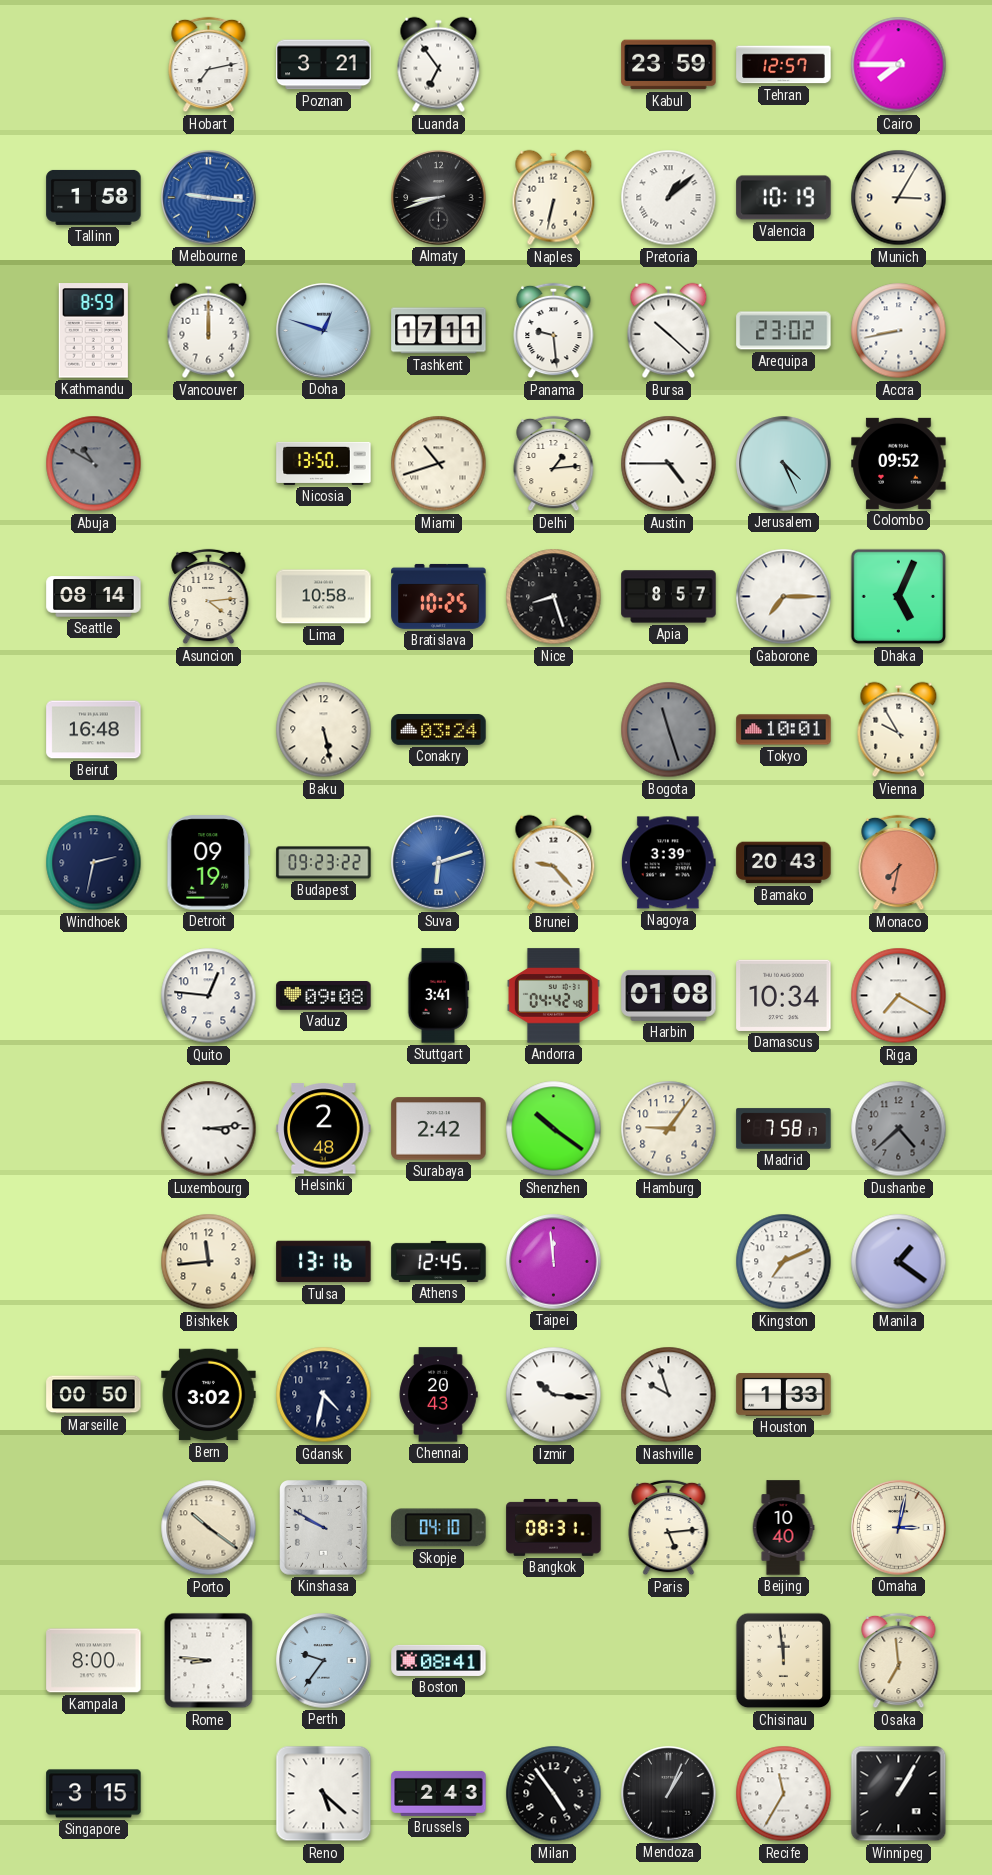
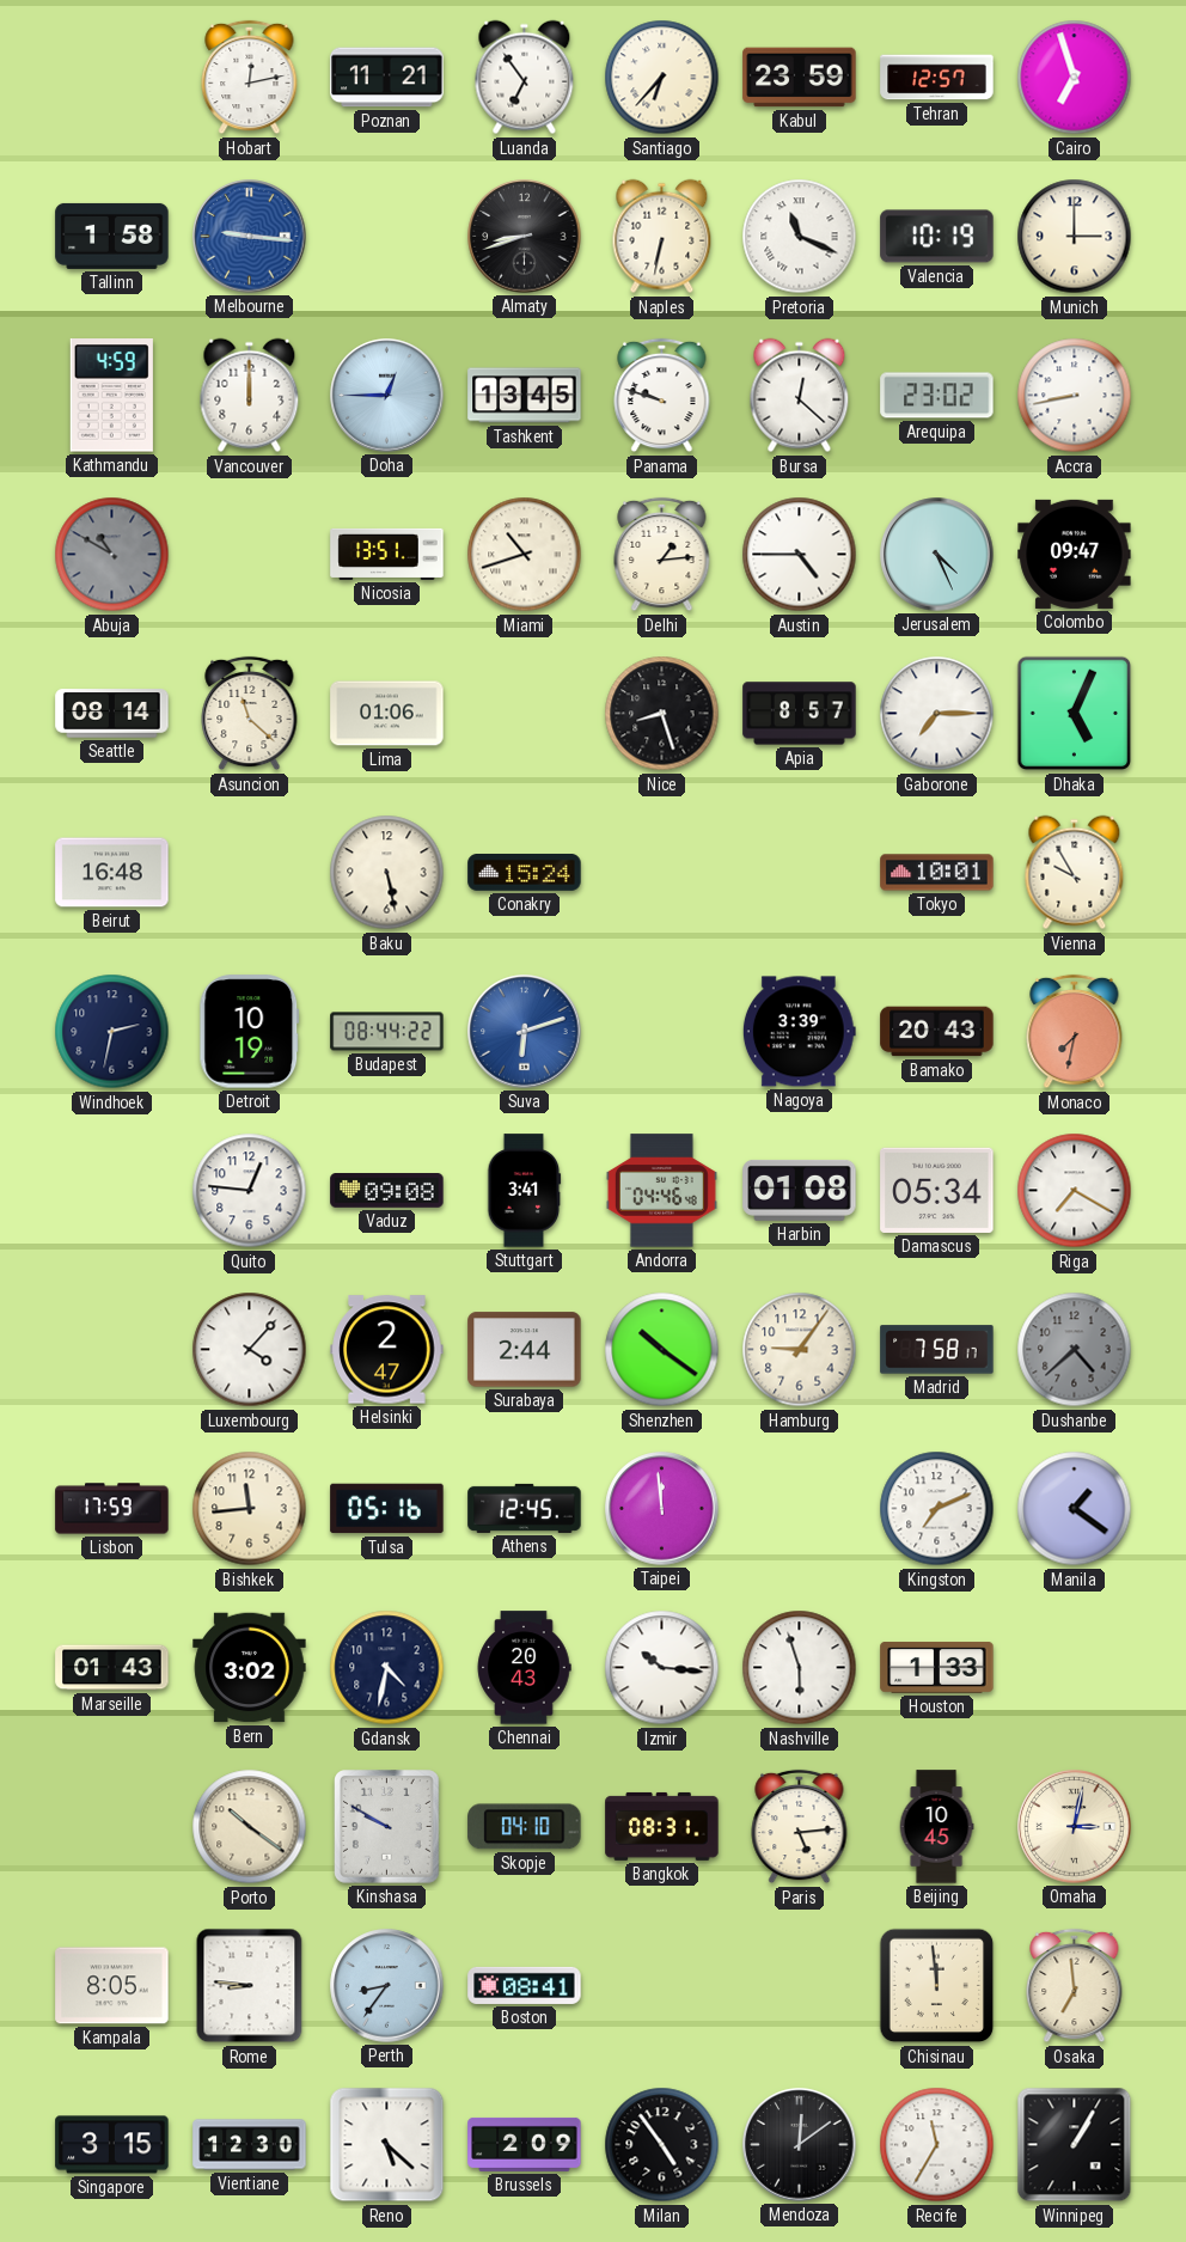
Hobart: 7:13 -> 12:13 (250, 78)
Poznan: 3:21 -> 11:21 (387, 78)
Santiago: none -> 6:37 (662, 78)
Cairo: 7:45 -> 6:57 (1075, 78)
Pretoria: 1:08 -> 11:19 (800, 237)
Munich: 3:05 -> 3:00 (1075, 237)
Kathmandu: 8:59 -> 4:59 (111, 396)
Doha: 12:48 -> 12:45 (387, 396)
Tashkent: 17:11 -> 13:45 (525, 396)
Panama: 9:29 -> 9:48 (662, 396)
Bursa: 10:22 -> 12:22 (800, 396)
Nicosia: 13:50 -> 13:51 (387, 554)
Colombo: 09:52 -> 09:47 (1075, 554)
Asuncion: 4:14 -> 11:22 (250, 714)
Lima: 10:58 -> 01:06 (387, 714)
Bratislava: 10:25 -> none (439, 596)
Conakry: 03:24 -> 15:24 (525, 873)
Bogota: 11:27 -> none (669, 730)
Detroit: 09:19 -> 10:19 (250, 1032)
Budapest: 09:23 -> 08:44 (387, 1032)
Brunei: 9:23 -> none (554, 863)
Andorra: 04:42 -> 04:46 (661, 1191)
Damascus: 10:34 -> 05:34 (937, 1190)
Luxembourg: 3:14 -> 4:07 (250, 1350)
Helsinki: 2:48 -> 2:47 (387, 1350)
Surabaya: 2:42 -> 2:44 (525, 1350)
Lisbon: none -> 17:59 (112, 1509)
Tulsa: 13:16 -> 05:16 (387, 1509)
Marseille: 00:50 -> 01:43 (112, 1668)
Nashville: 9:57 -> 5:57 (800, 1668)
Beijing: 10:40 -> 10:45 (936, 1827)
Kampala: 8:00 -> 8:05 (112, 1986)
Perth: 9:36 -> 8:36 (387, 1986)
Vientiane: none -> 12:30 (250, 2145)
Brussels: 2:43 -> 2:09 (525, 2144)
Mendoza: 1:04 -> 12:09 (800, 2145)
